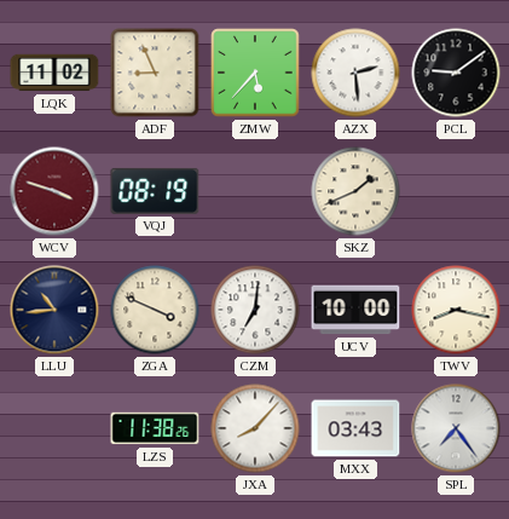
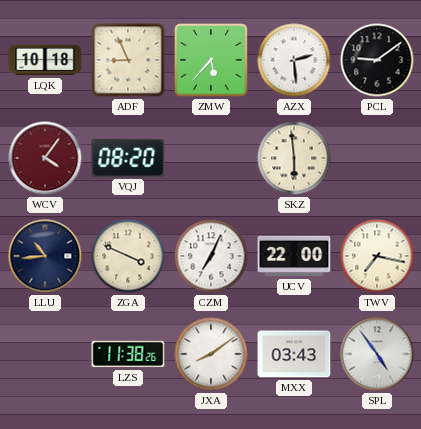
LQK: 11:02 -> 10:18 (45, 60)
WCV: 3:48 -> 4:06 (45, 158)
VQJ: 08:19 -> 08:20 (128, 158)
SKZ: 1:41 -> 5:59 (294, 158)
CZM: 7:01 -> 7:04 (211, 256)
UCV: 10:00 -> 22:00 (294, 256)
TWV: 8:17 -> 7:17 (377, 256)
JXA: 8:07 -> 8:09 (211, 354)
SPL: 7:24 -> 4:54 (377, 354)
